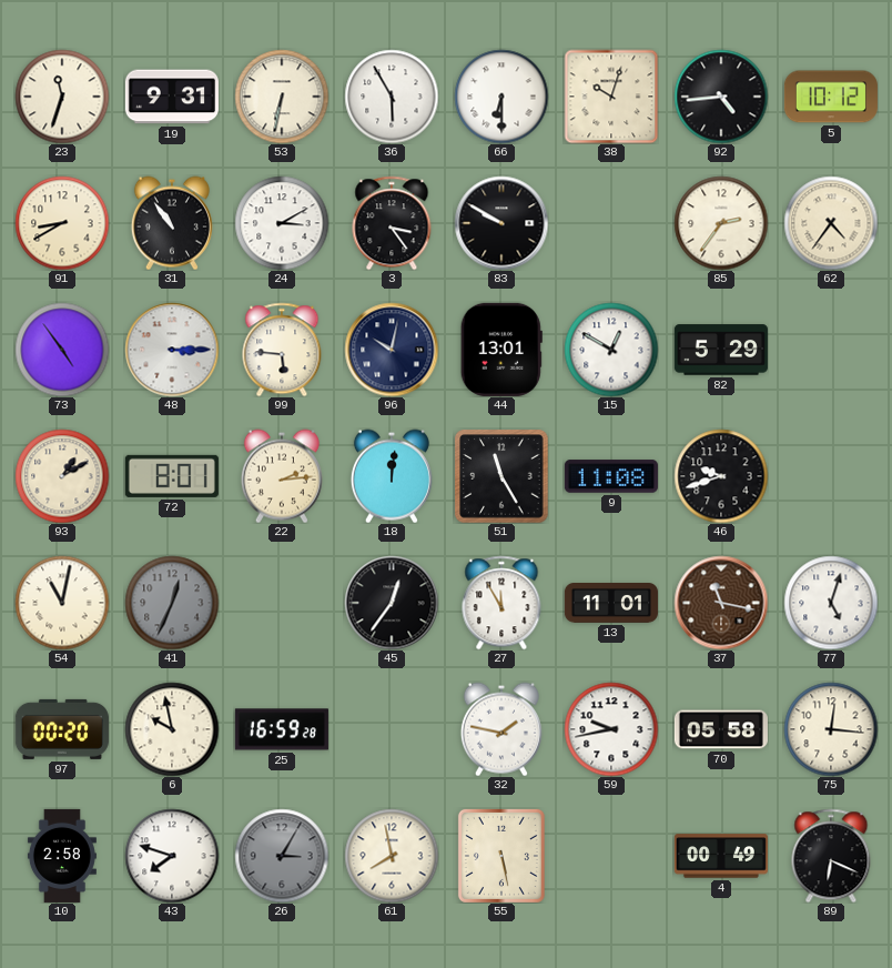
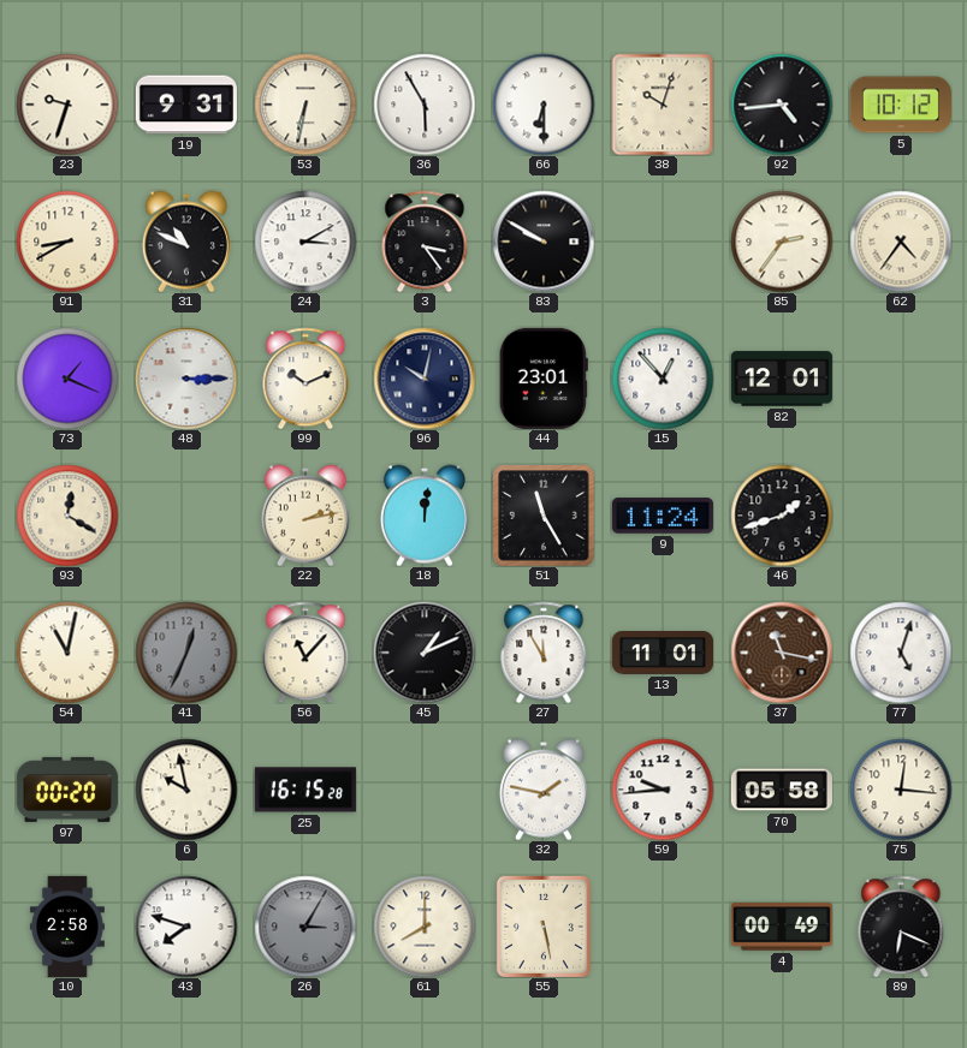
23: 11:33 -> 9:33 (67, 105)
31: 10:54 -> 10:49 (186, 242)
73: 4:54 -> 1:19 (67, 379)
99: 5:46 -> 10:11 (305, 379)
44: 13:01 -> 23:01 (544, 379)
15: 12:50 -> 12:53 (663, 379)
82: 5:29 -> 12:01 (782, 379)
93: 1:10 -> 12:20 (67, 516)
72: 8:01 -> none (172, 476)
22: 2:14 -> 2:13 (305, 516)
9: 11:08 -> 11:24 (663, 516)
46: 9:42 -> 1:42 (782, 516)
56: none -> 11:07 (305, 653)
45: 12:36 -> 1:11 (425, 653)
25: 16:59 -> 16:15 (305, 790)
59: 9:43 -> 9:44 (663, 790)
61: 7:58 -> 8:00 (425, 927)
